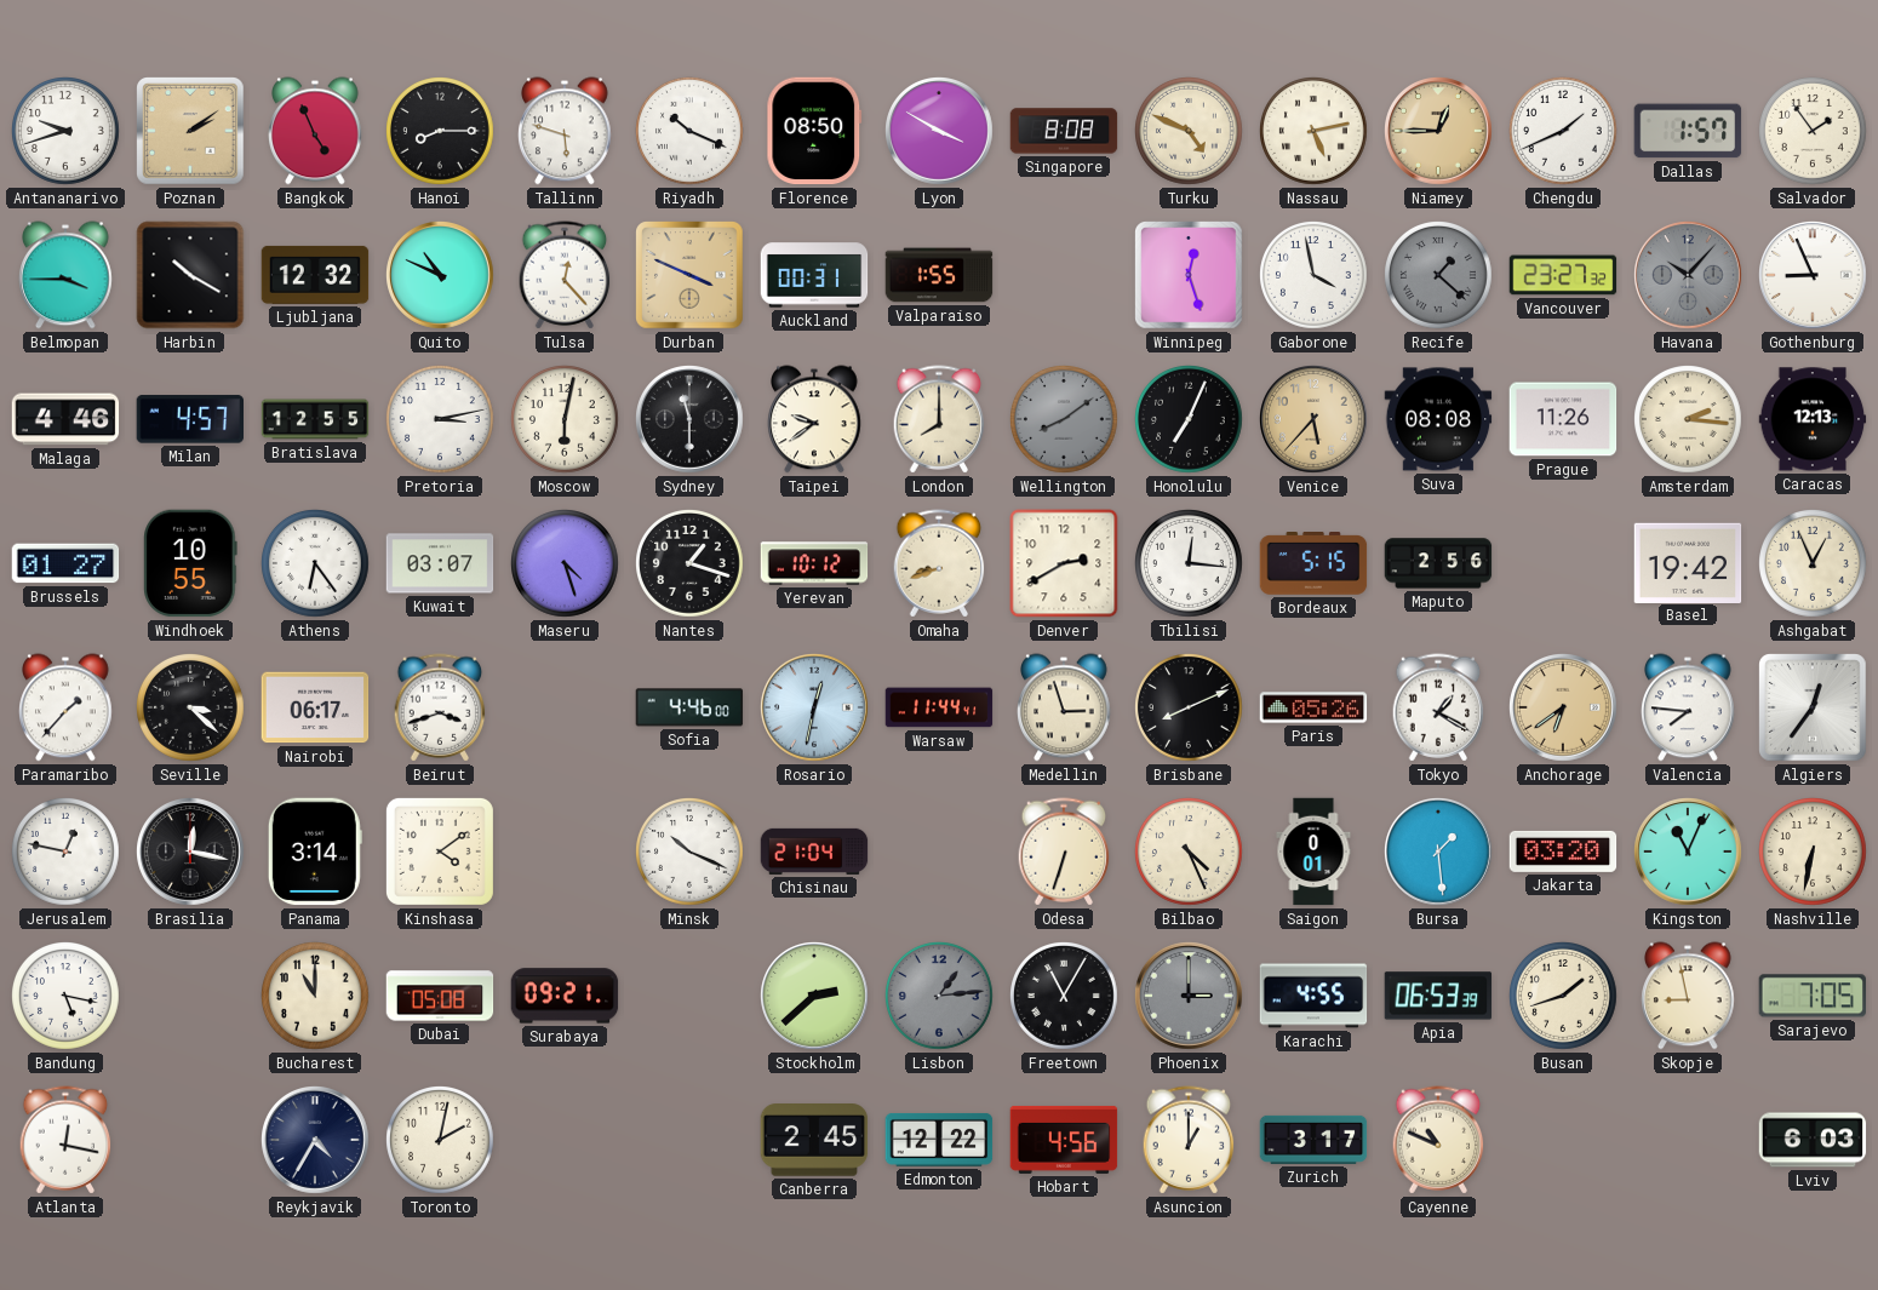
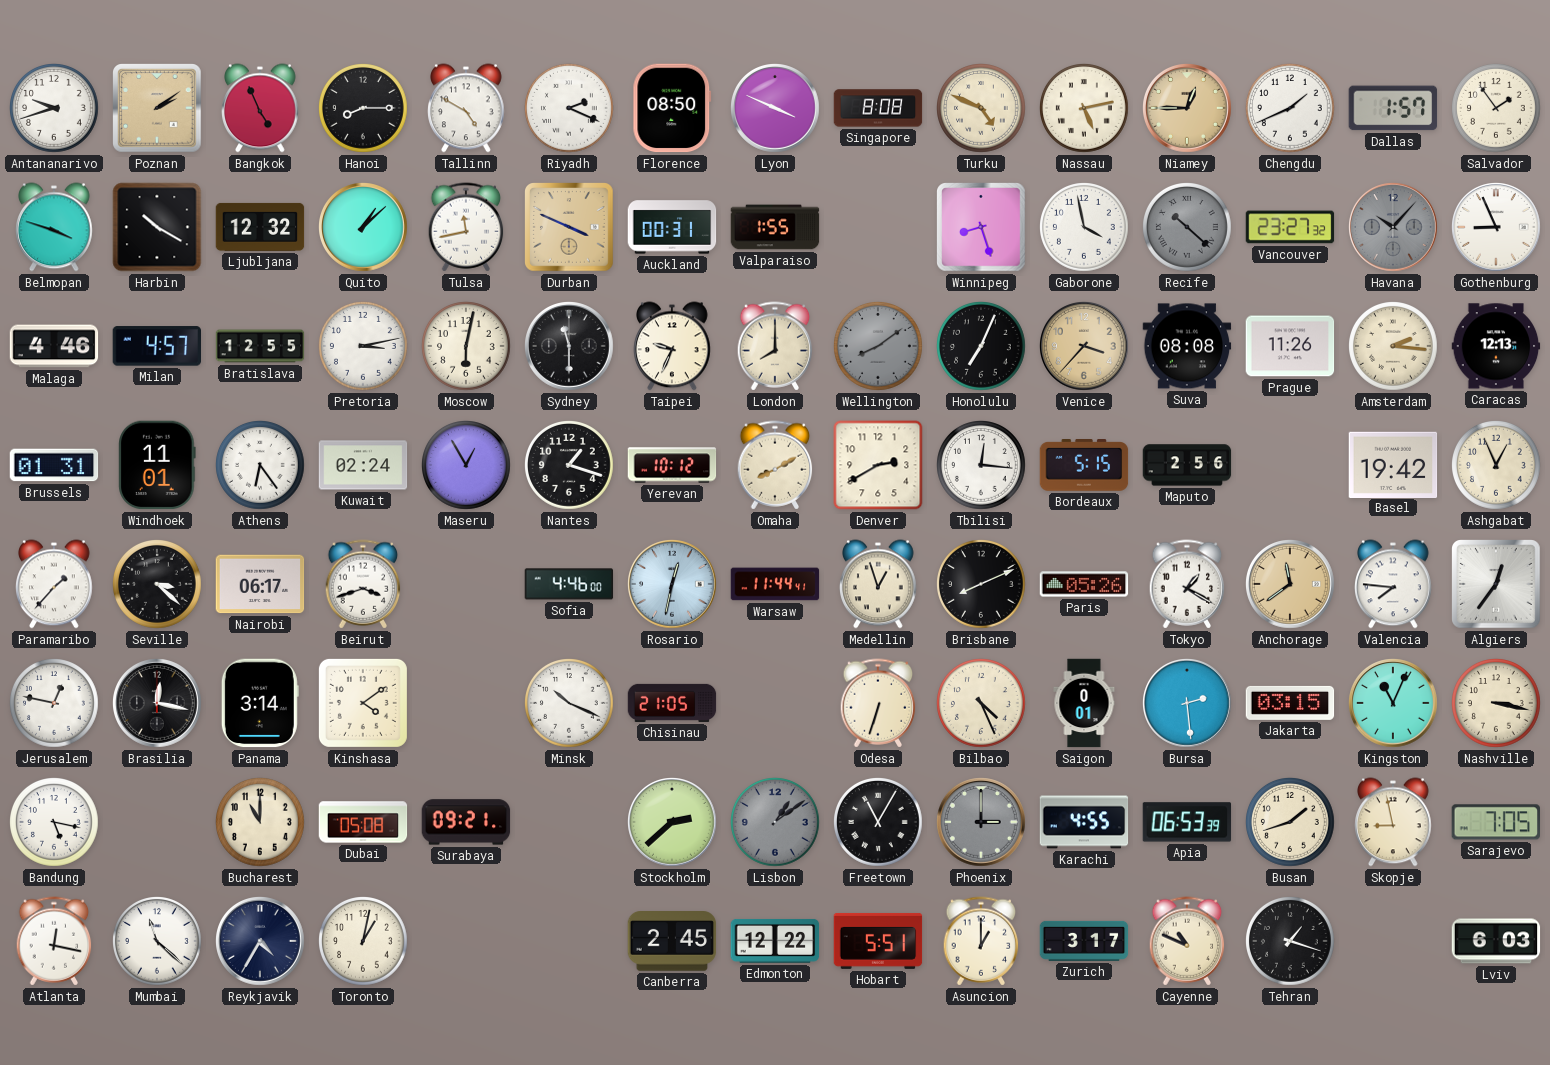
Tallinn: 5:48 -> 4:50 (467, 108)
Riyadh: 10:19 -> 2:19 (570, 109)
Lyon: 3:50 -> 3:49 (776, 109)
Belmopan: 3:45 -> 3:48 (55, 227)
Quito: 10:49 -> 1:08 (364, 228)
Tulsa: 12:23 -> 11:43 (466, 227)
Winnipeg: 12:27 -> 8:27 (981, 227)
Recife: 1:22 -> 10:22 (1188, 228)
Taipei: 9:39 -> 9:34 (673, 346)
Venice: 5:37 -> 3:37 (1085, 347)
Brussels: 01:27 -> 01:31 (54, 465)
Windhoek: 10:55 -> 11:01 (157, 465)
Kuwait: 03:07 -> 02:24 (363, 465)
Maseru: 4:27 -> 12:55 (467, 466)
Omaha: 8:42 -> 8:10 (775, 465)
Medellin: 2:57 -> 12:57 (879, 584)
Anchorage: 6:39 -> 11:39 (1291, 585)
Chisinau: 21:04 -> 21:05 (672, 703)
Bursa: 1:29 -> 2:29 (1188, 704)
Jakarta: 03:20 -> 03:15 (1290, 703)
Nashville: 6:32 -> 3:17 (1497, 704)
Lisbon: 1:14 -> 1:09 (776, 823)
Mumbai: none -> 11:22 (158, 942)
Toronto: 2:02 -> 1:02 (364, 942)
Hobart: 4:56 -> 5:51 (878, 941)
Tehran: none -> 1:18 (1291, 942)
